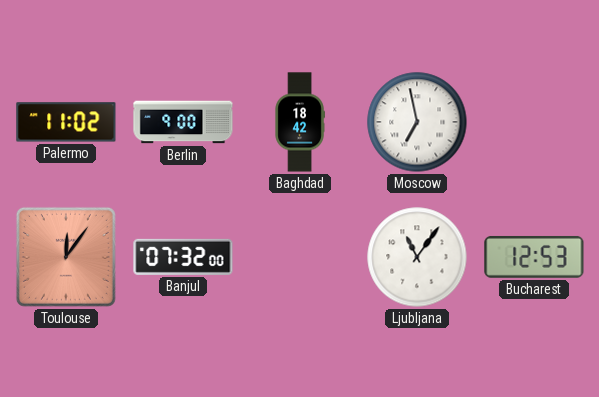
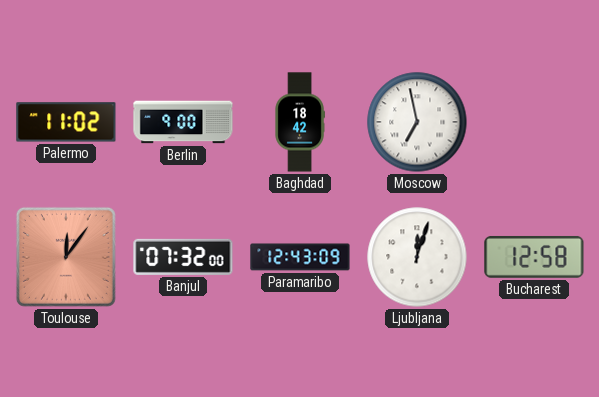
Paramaribo: none -> 12:43 (300, 257)
Ljubljana: 11:06 -> 12:03 (417, 257)
Bucharest: 12:53 -> 12:58 (534, 257)
